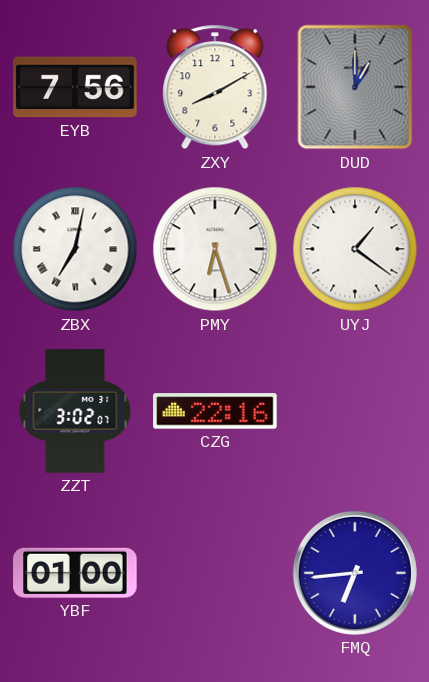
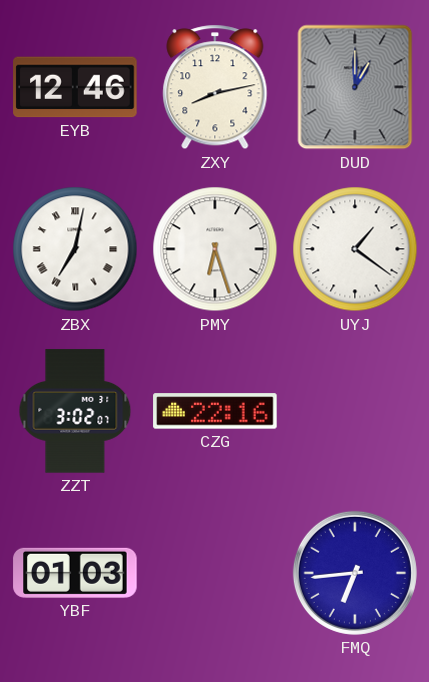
EYB: 7:56 -> 12:46 (75, 87)
ZXY: 8:10 -> 8:13 (215, 87)
YBF: 01:00 -> 01:03 (75, 573)
